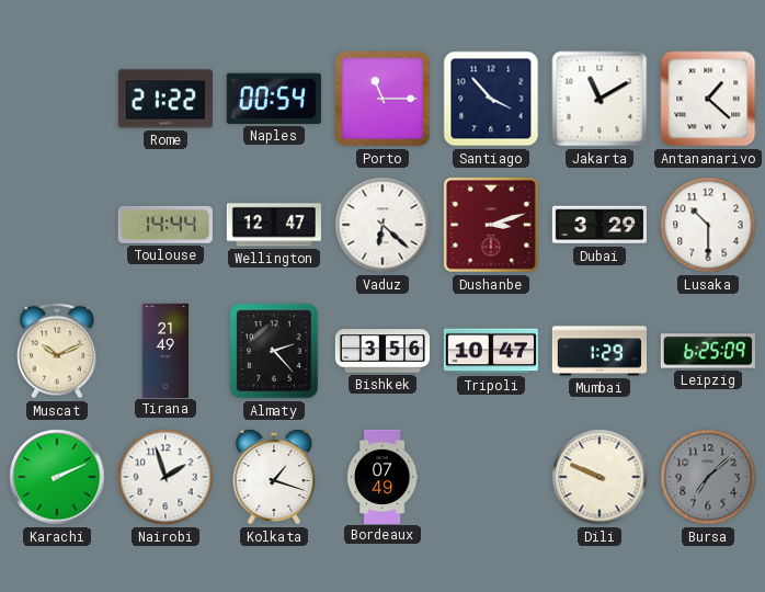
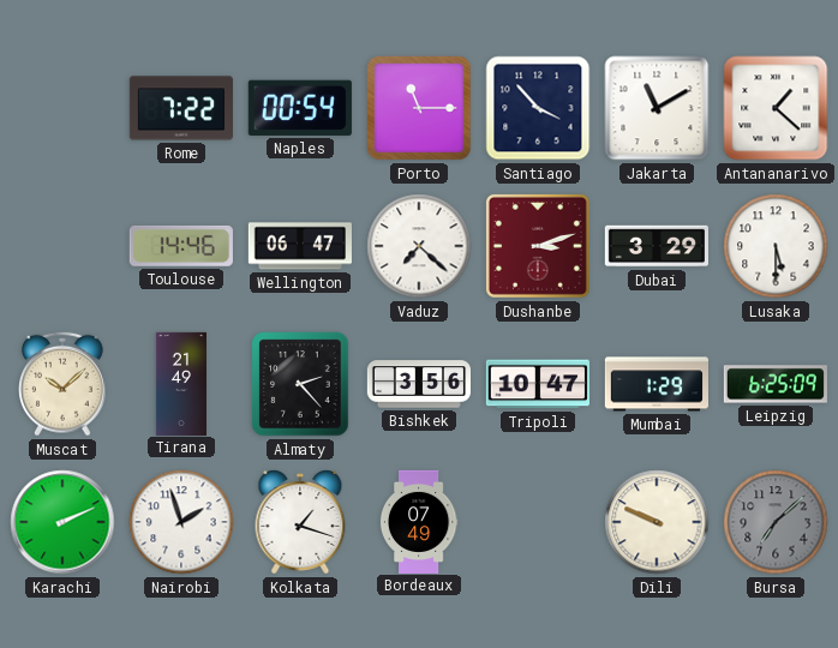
Rome: 21:22 -> 7:22 (181, 108)
Toulouse: 14:44 -> 14:46 (181, 246)
Wellington: 12:47 -> 06:47 (300, 246)
Vaduz: 6:22 -> 7:22 (419, 246)
Lusaka: 10:30 -> 5:30 (776, 246)
Muscat: 10:11 -> 10:08 (64, 384)
